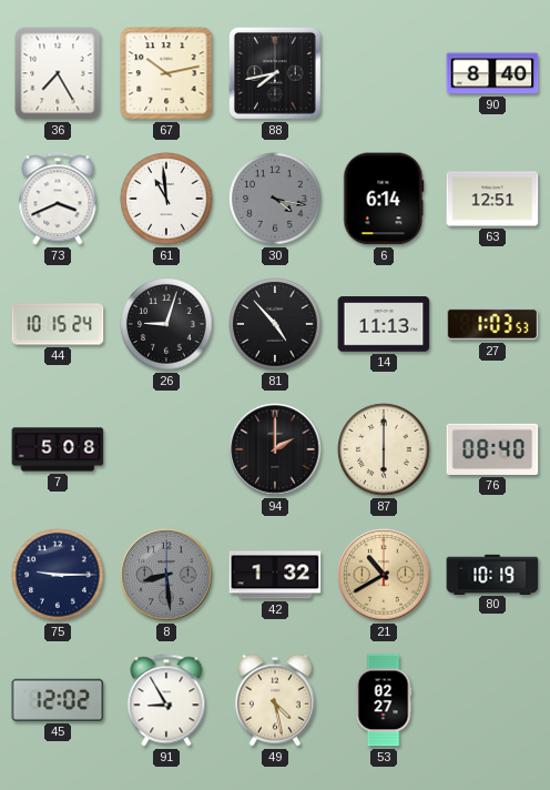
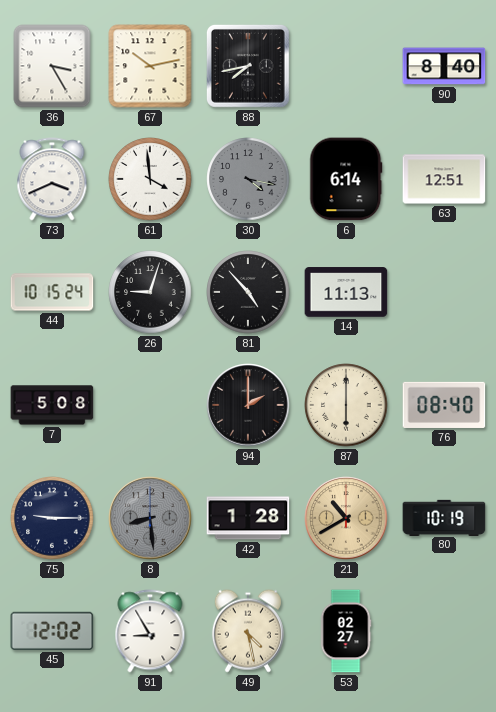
36: 7:25 -> 3:25 (52, 66)
61: 10:59 -> 3:59 (150, 179)
27: 1:03 -> none (492, 324)
42: 1:32 -> 1:28 (248, 518)
